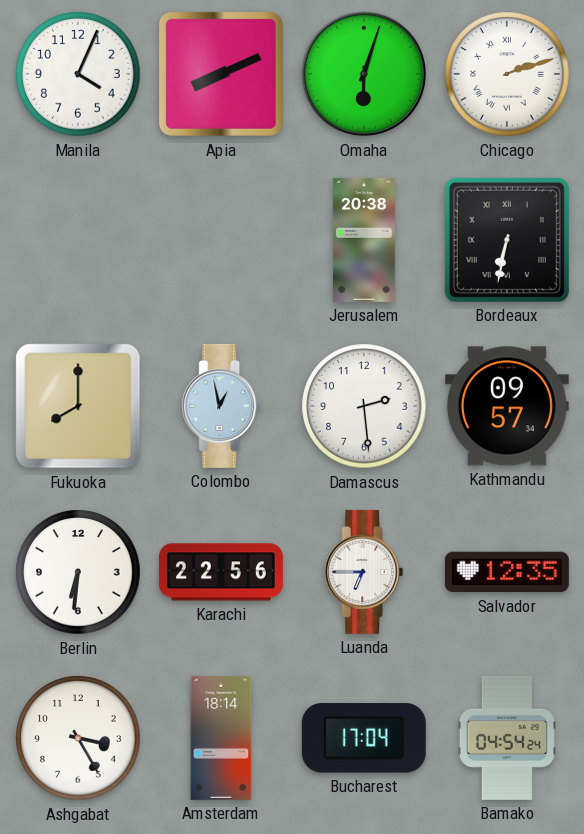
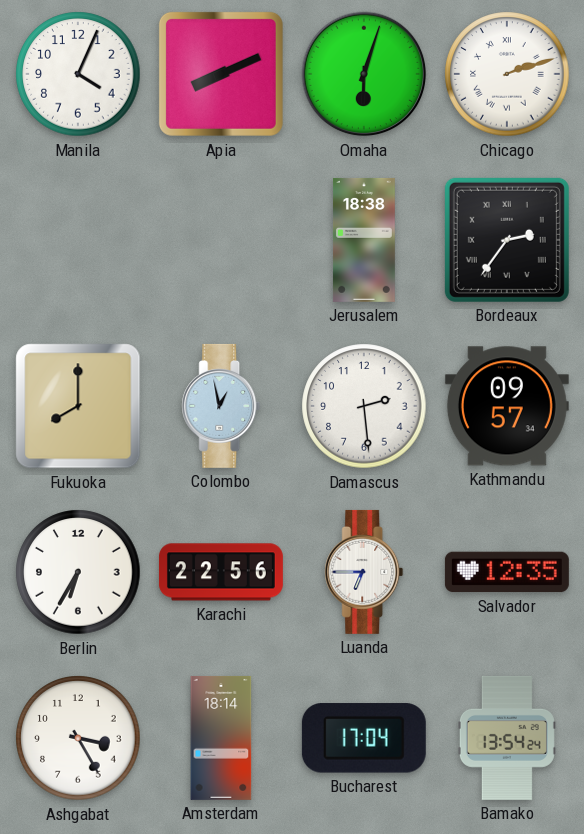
Jerusalem: 20:38 -> 18:38 (364, 240)
Bordeaux: 6:32 -> 2:36 (507, 240)
Berlin: 6:31 -> 6:35 (78, 572)
Bamako: 04:54 -> 13:54 (507, 738)
